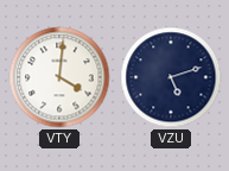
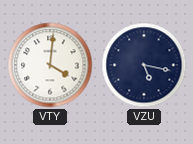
VZU: 5:12 -> 5:17 (144, 65)
